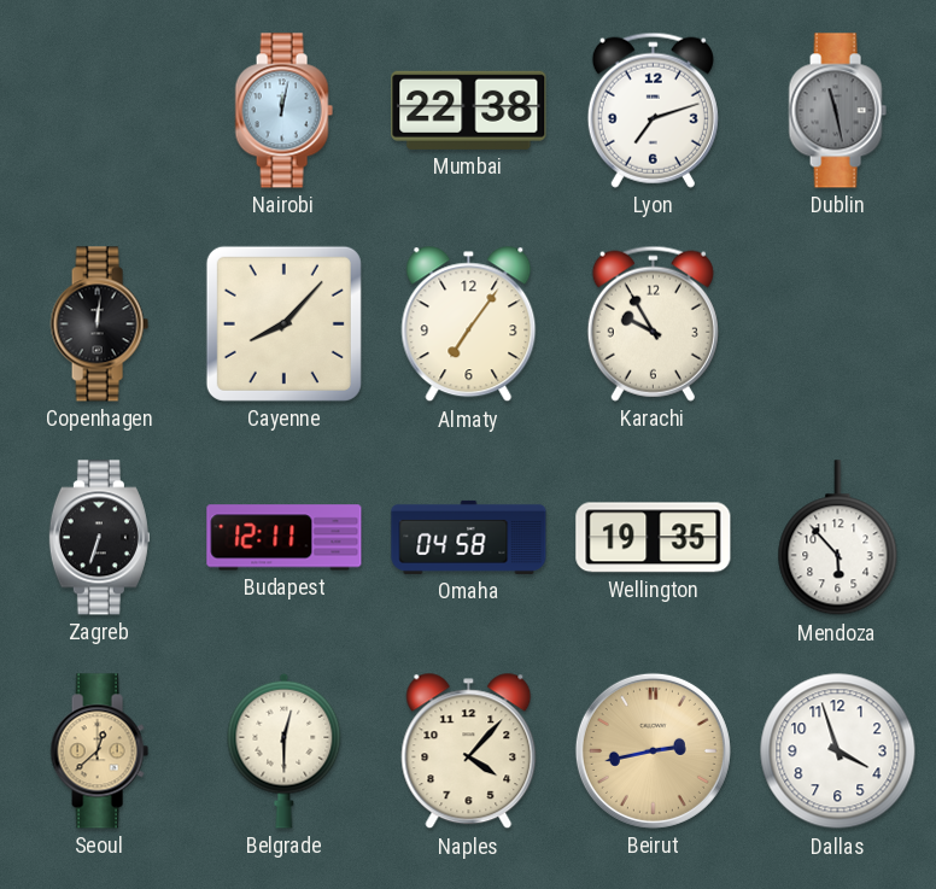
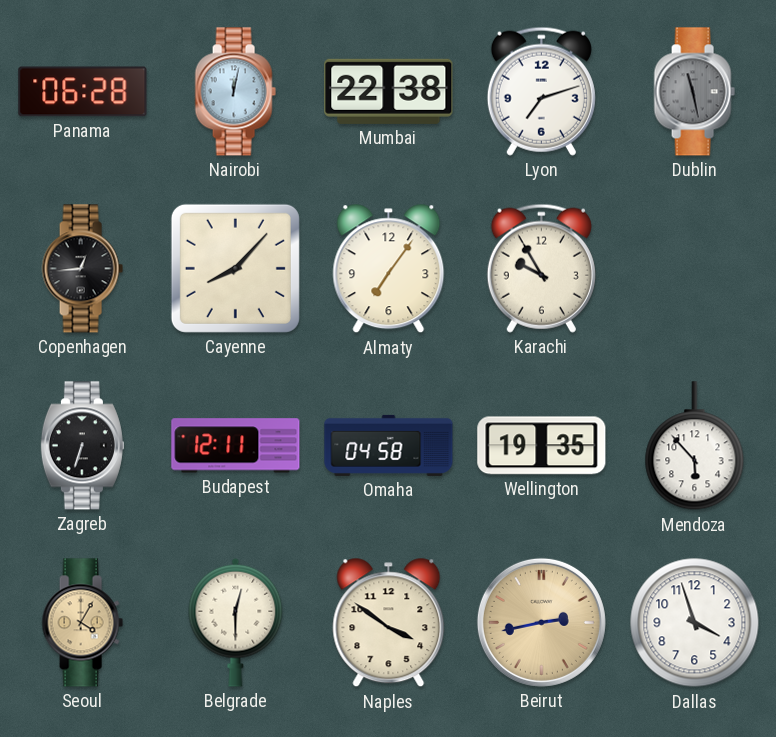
Panama: none -> 06:28 (83, 92)
Copenhagen: 12:01 -> 12:44 (82, 269)
Seoul: 12:38 -> 4:05 (82, 623)
Naples: 4:07 -> 3:51 (389, 623)
